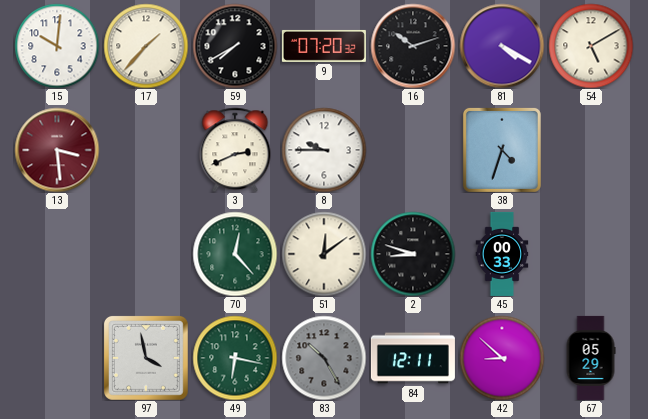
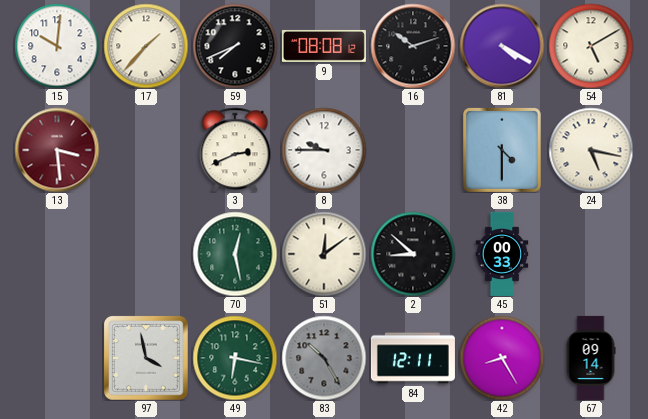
59: 7:40 -> 7:41 (235, 46)
9: 07:20 -> 08:08 (324, 46)
38: 4:33 -> 4:30 (502, 150)
24: none -> 5:17 (591, 150)
70: 12:23 -> 12:28 (235, 254)
2: 8:48 -> 8:52 (413, 254)
42: 8:52 -> 8:25 (502, 358)
67: 05:29 -> 09:14 (591, 358)
